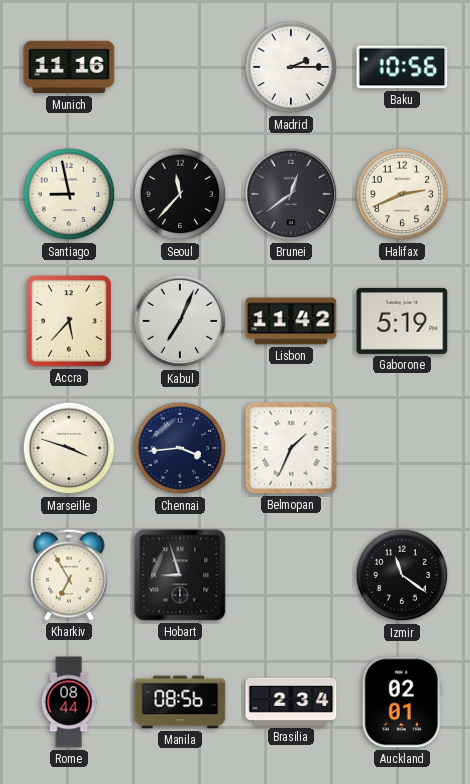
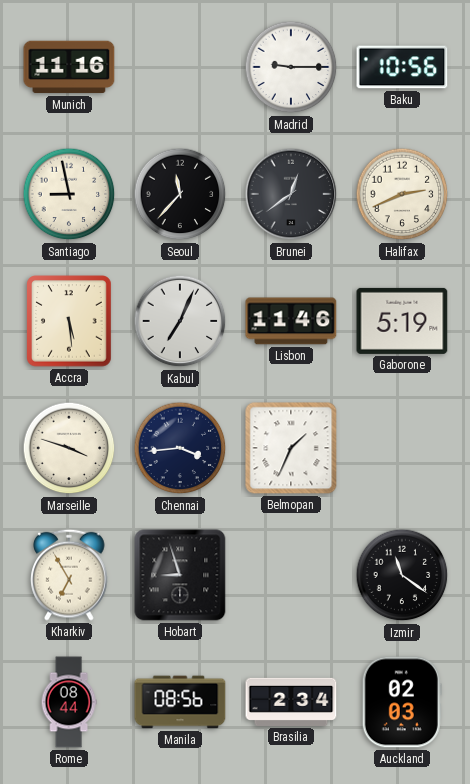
Madrid: 2:15 -> 9:15 (291, 67)
Accra: 5:37 -> 5:29 (70, 321)
Lisbon: 11:42 -> 11:46 (291, 321)
Auckland: 02:01 -> 02:03 (402, 702)
